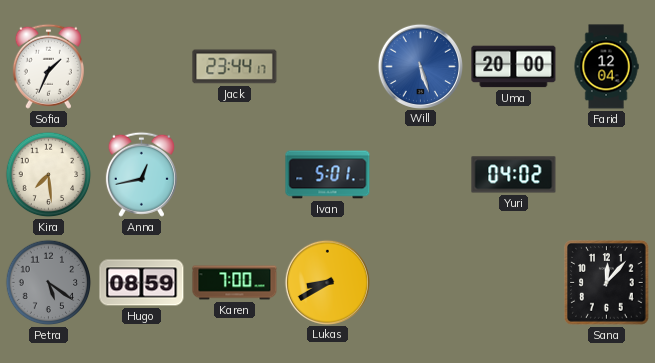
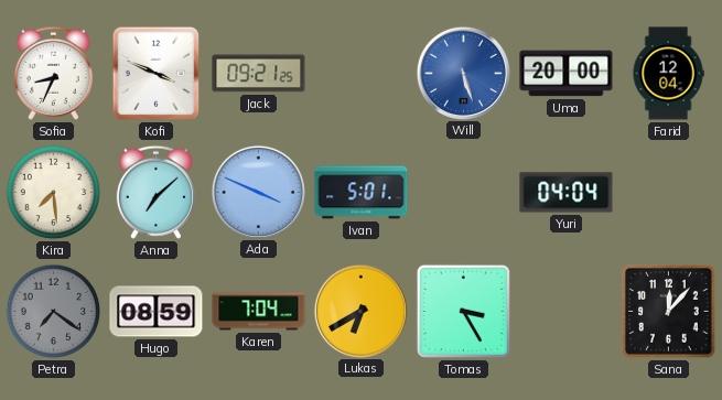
Sofia: 1:34 -> 8:34 (53, 73)
Kofi: none -> 3:49 (157, 74)
Jack: 23:44 -> 09:21 (259, 74)
Anna: 12:43 -> 7:08 (155, 192)
Ada: none -> 3:49 (258, 192)
Yuri: 04:02 -> 04:04 (567, 193)
Petra: 5:21 -> 7:21 (54, 312)
Karen: 7:00 -> 7:04 (259, 312)
Lukas: 8:40 -> 6:40 (360, 311)
Tomas: none -> 3:25 (463, 311)
